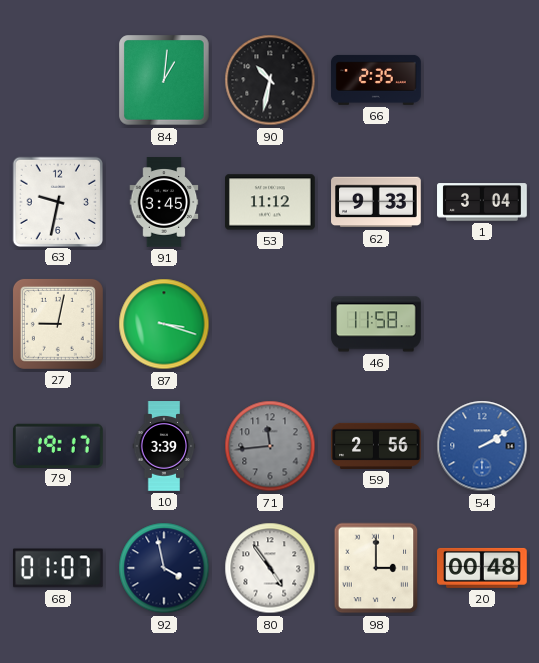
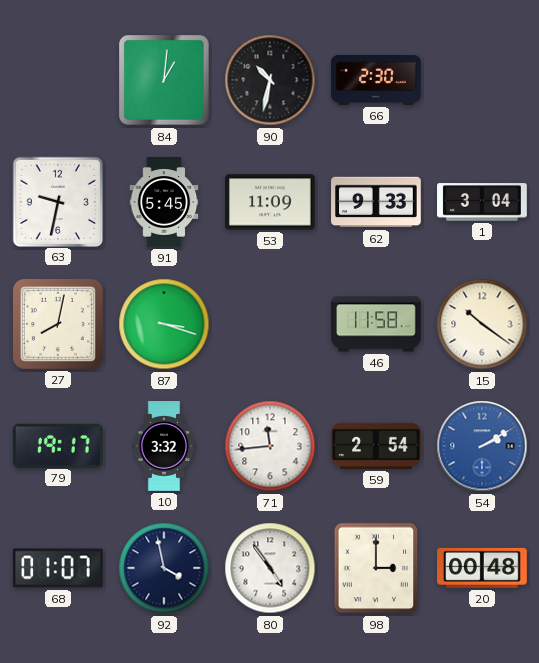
66: 2:35 -> 2:30 (376, 80)
91: 3:45 -> 5:45 (164, 202)
53: 11:12 -> 11:09 (271, 202)
27: 9:02 -> 8:02 (58, 324)
15: none -> 10:21 (482, 324)
10: 3:39 -> 3:32 (164, 446)
71 dial: grey -> white (270, 446)
59: 2:56 -> 2:54 (376, 446)
